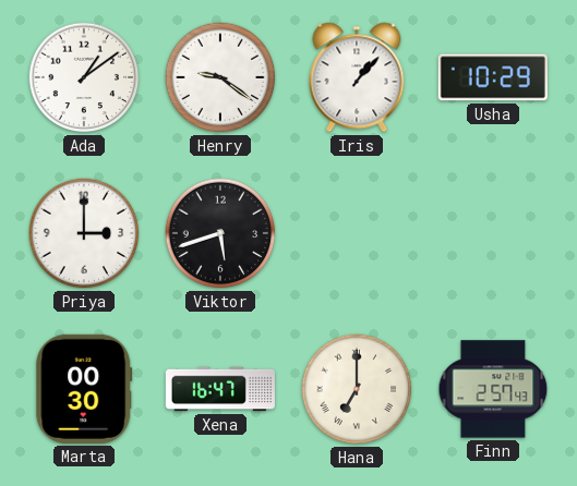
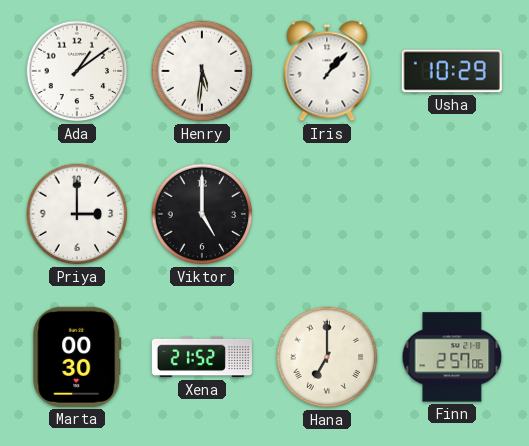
Henry: 9:21 -> 5:31 (202, 71)
Viktor: 5:42 -> 5:00 (202, 214)
Xena: 16:47 -> 21:52 (202, 357)
Finn: 2:57:43 -> 2:57:06 (452, 357)
